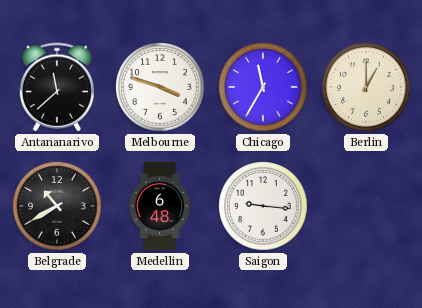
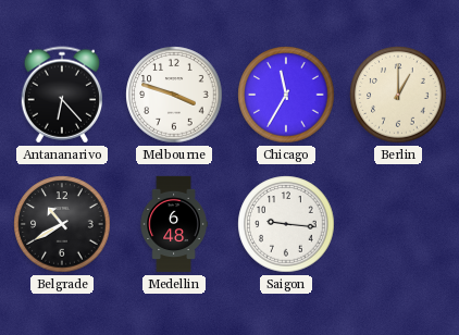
Antananarivo: 11:38 -> 6:23 (61, 95)
